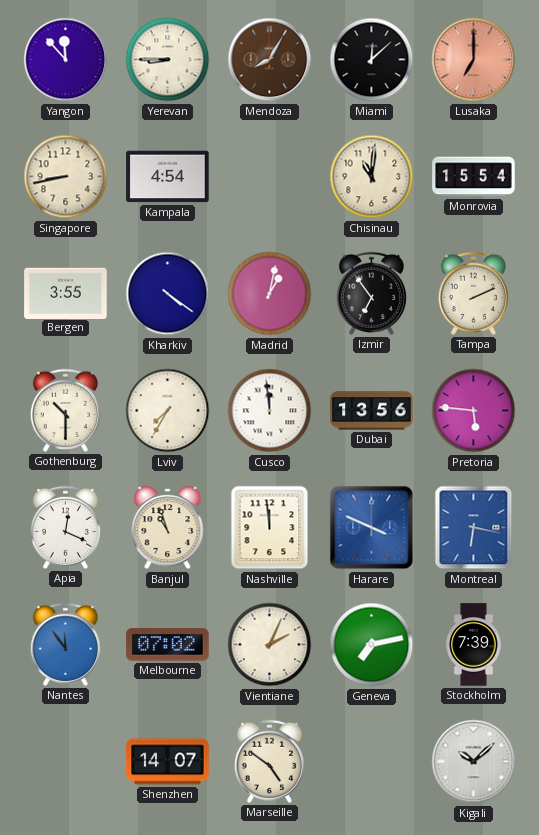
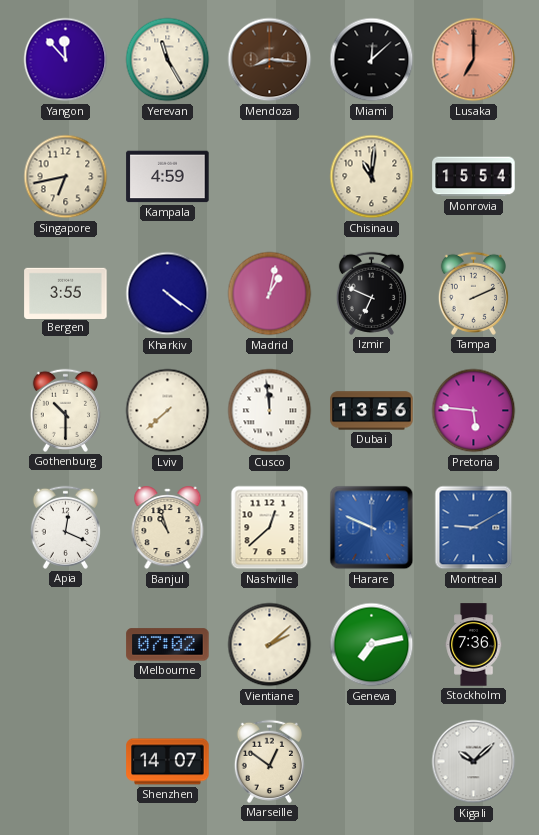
Yerevan: 8:45 -> 11:25 (168, 60)
Mendoza: 8:05 -> 8:16 (270, 60)
Singapore: 8:43 -> 6:43 (66, 177)
Kampala: 4:54 -> 4:59 (168, 177)
Izmir: 6:54 -> 6:49 (371, 293)
Lviv: 7:35 -> 7:38 (168, 411)
Nashville: 11:59 -> 12:38 (270, 528)
Harare: 3:49 -> 9:49 (372, 528)
Montreal: 6:17 -> 9:10 (474, 528)
Nantes: 11:54 -> none (65, 644)
Vientiane: 2:04 -> 2:08 (270, 645)
Stockholm: 7:39 -> 7:36 (474, 645)
Marseille: 4:51 -> 12:51 (269, 761)
